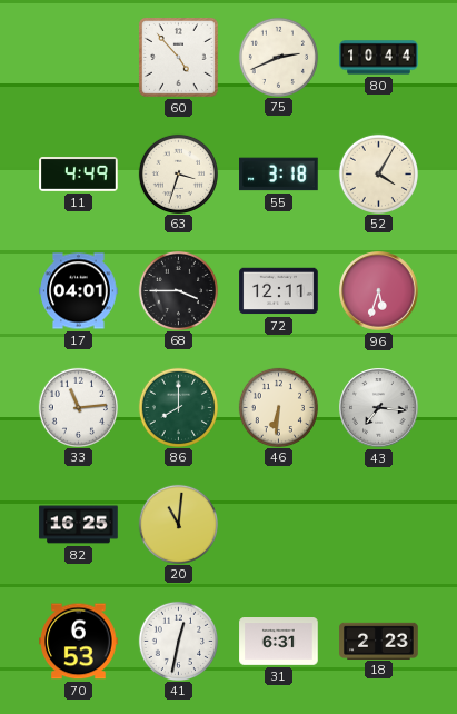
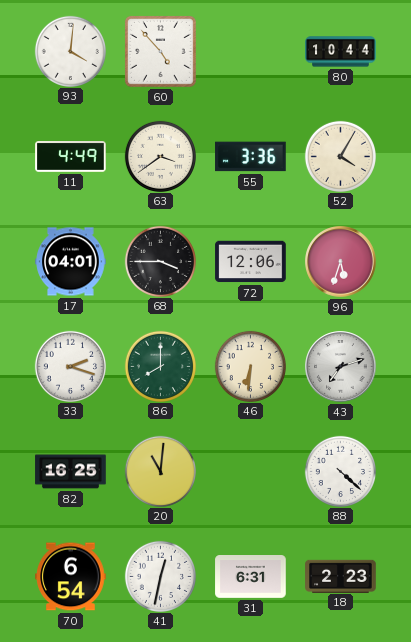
93: none -> 4:01 (70, 51)
75: 2:41 -> none (278, 57)
63: 3:33 -> 3:39 (160, 156)
55: 3:18 -> 3:36 (251, 157)
72: 12:11 -> 12:06 (251, 262)
33: 11:14 -> 2:18 (70, 366)
43: 7:16 -> 7:12 (341, 367)
88: none -> 4:22 (340, 471)
70: 6:53 -> 6:54 (71, 577)
